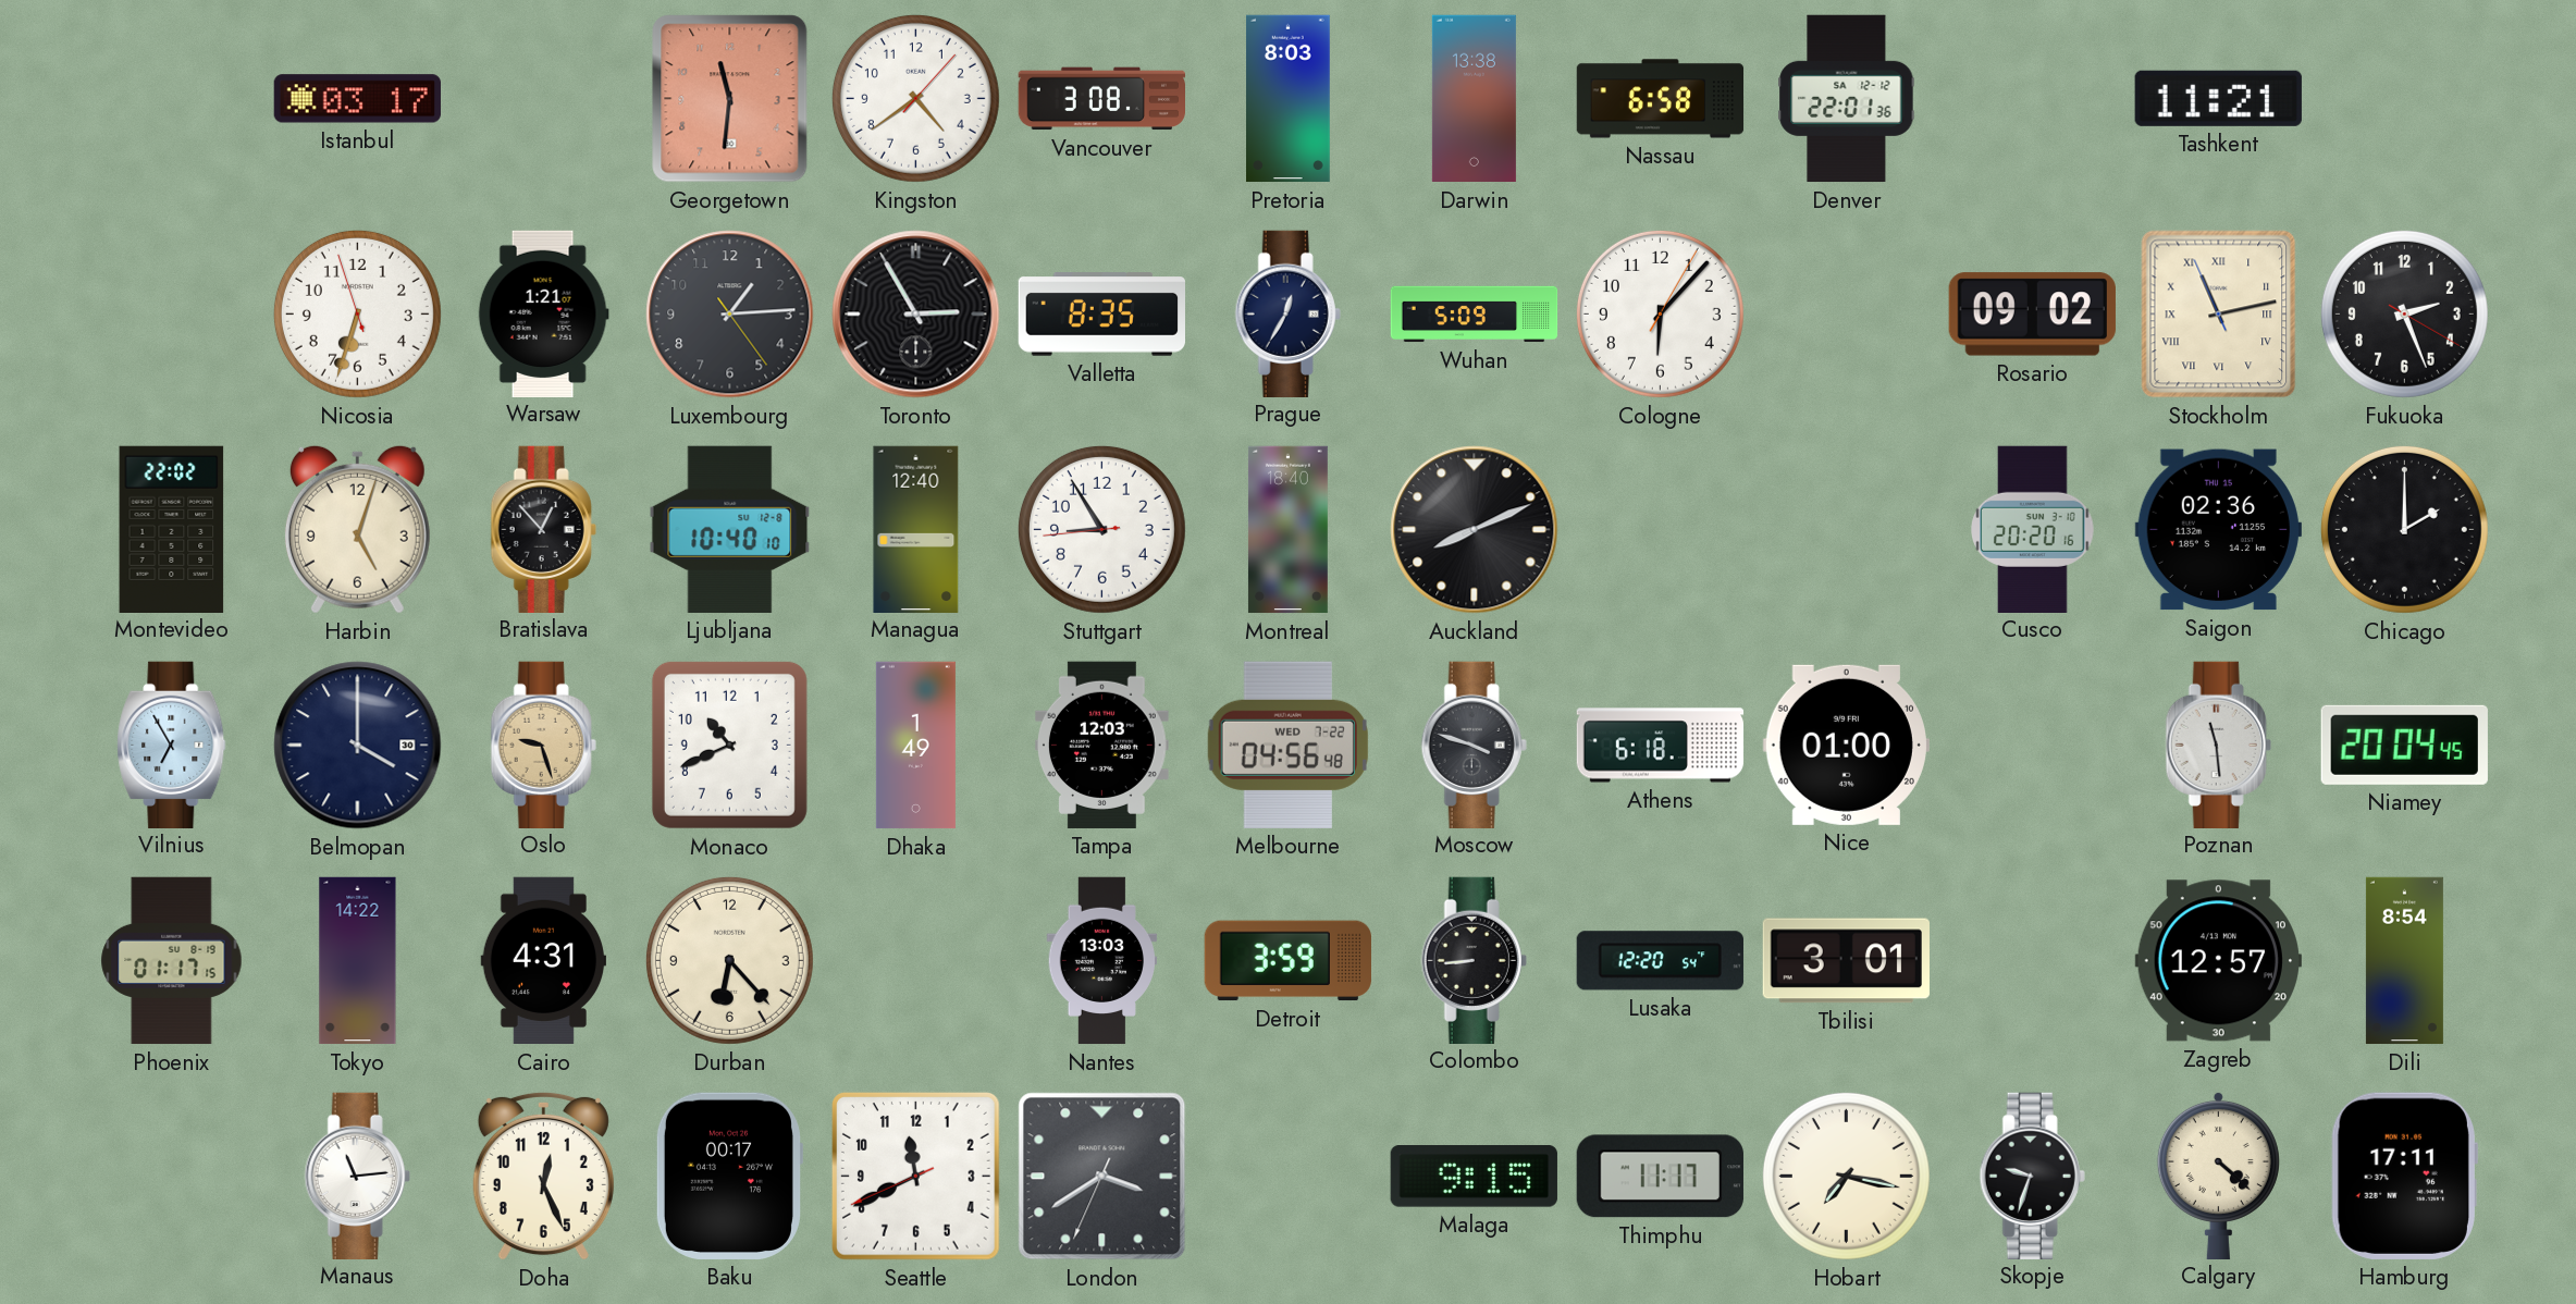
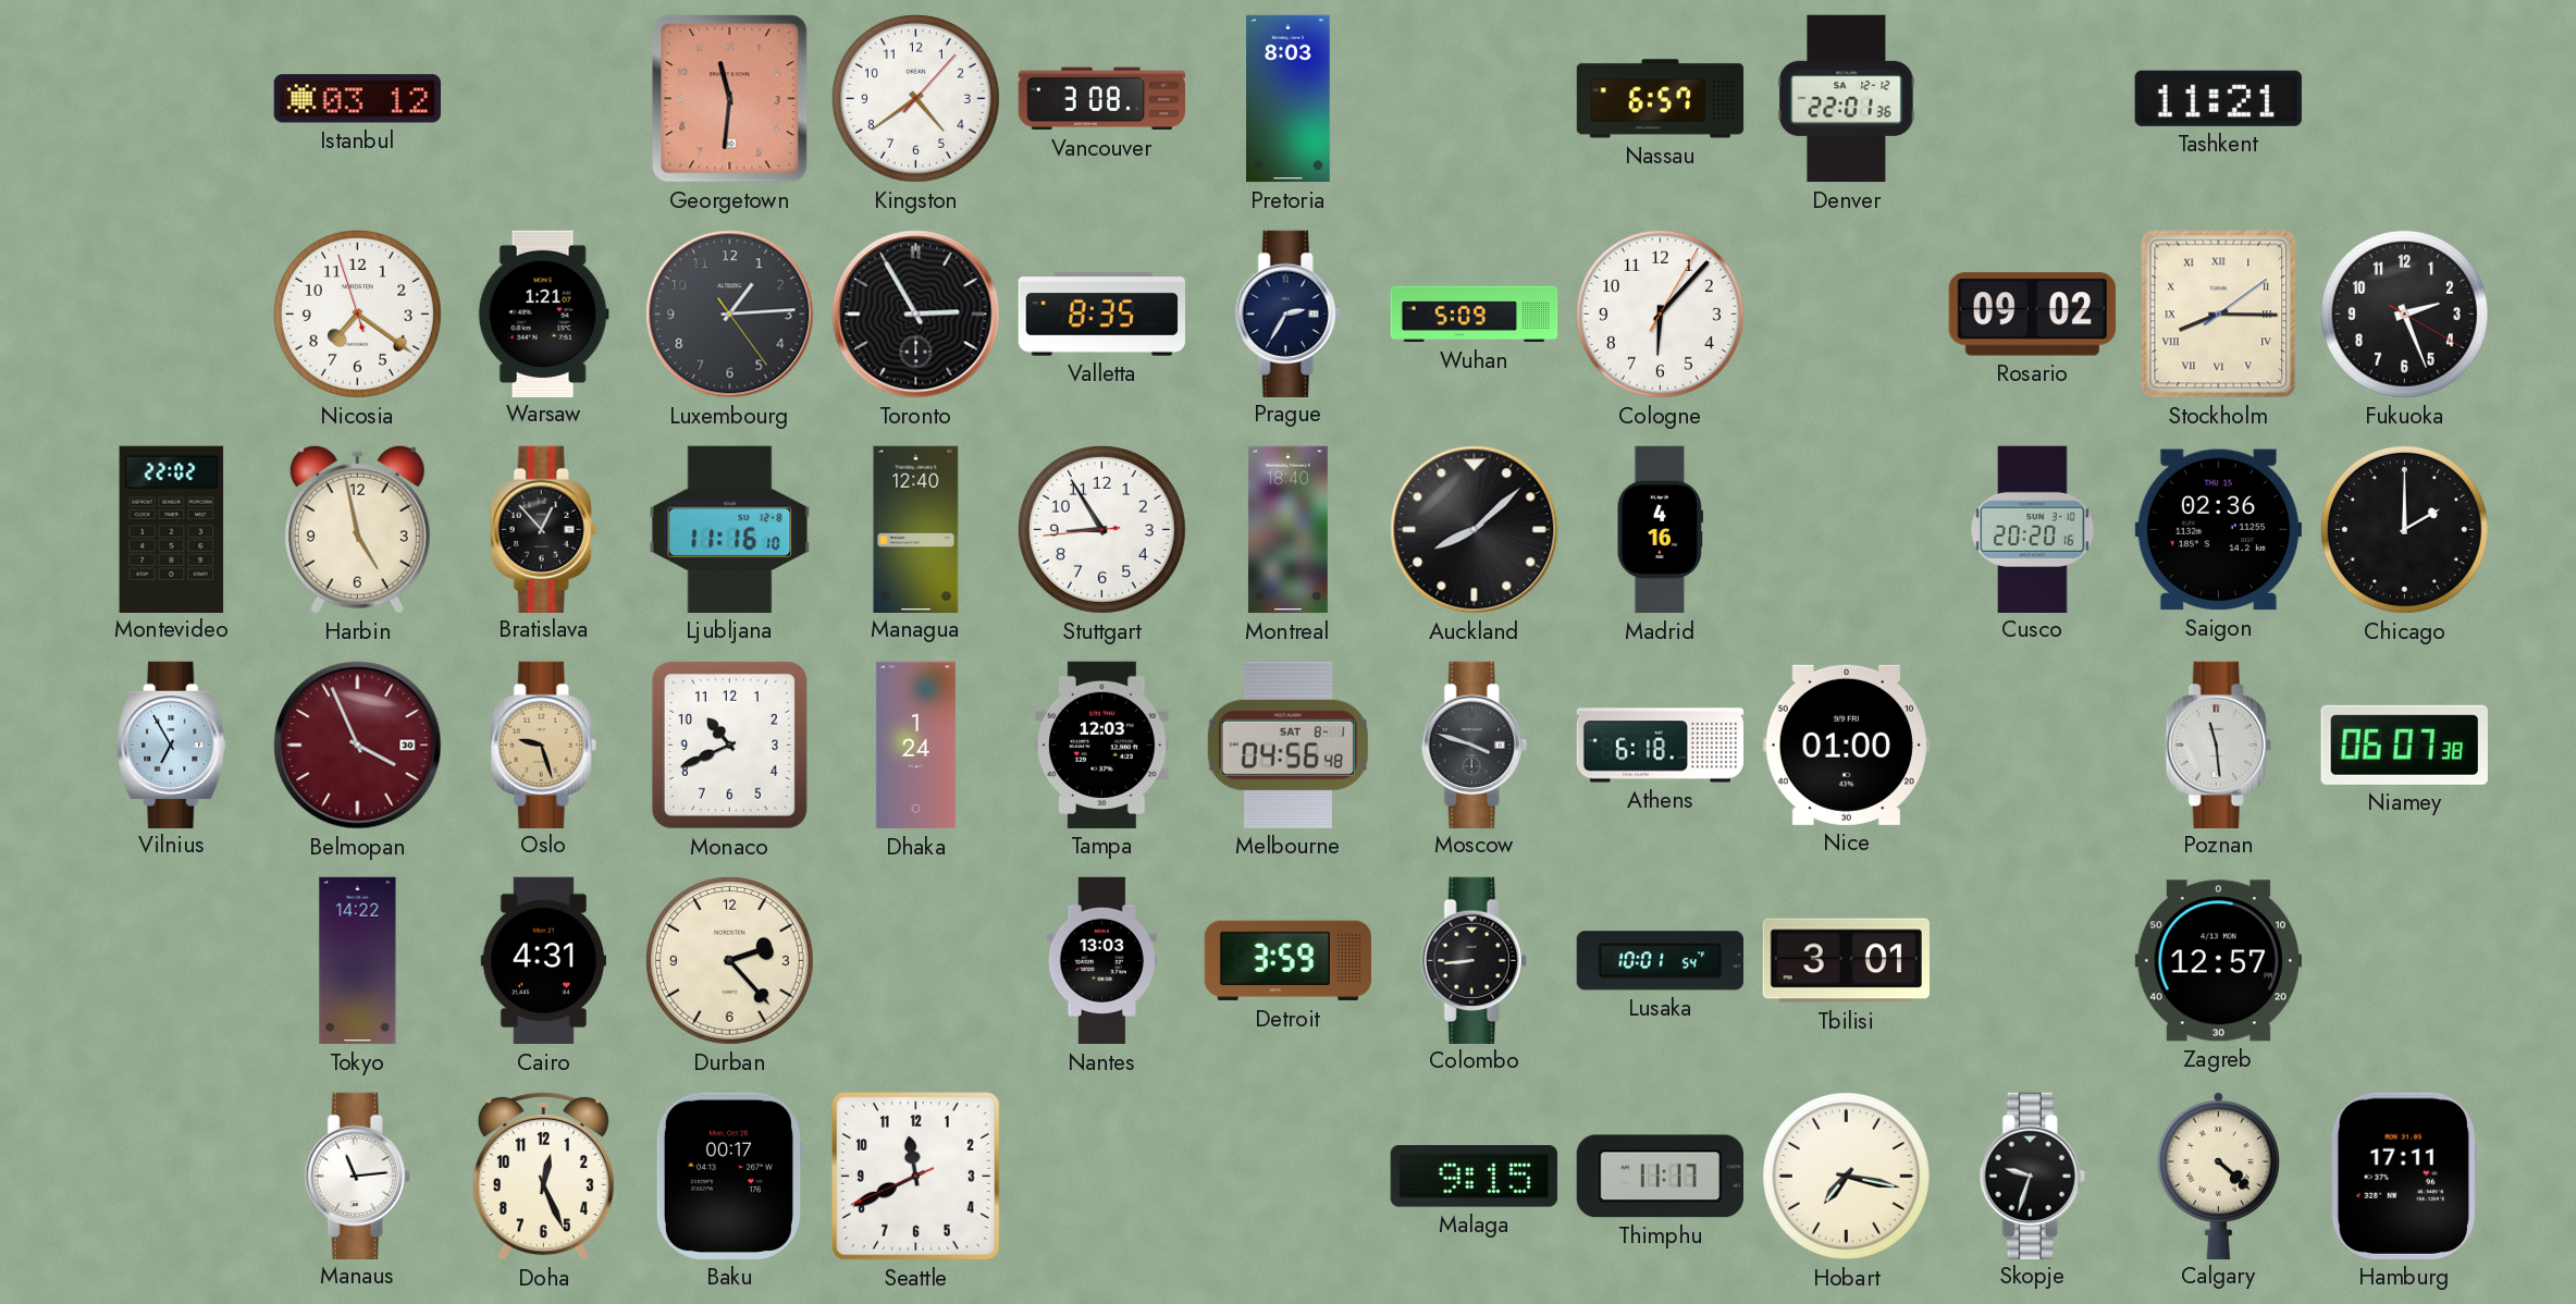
Istanbul: 03:17 -> 03:12 (357, 99)
Darwin: 13:38 -> none (1474, 99)
Nassau: 6:58 -> 6:57 (1661, 99)
Nicosia: 6:32 -> 7:20 (357, 313)
Prague: 12:35 -> 2:35 (1287, 313)
Stockholm: 11:12 -> 8:15 (2219, 315)
Harbin: 5:03 -> 4:58 (357, 529)
Ljubljana: 10:40 -> 11:16 (730, 529)
Auckland: 8:11 -> 8:08 (1475, 530)
Madrid: none -> 4:16 (1660, 530)
Belmopan: 4:00 -> 3:56 (358, 746)
Belmopan dial: navy -> burgundy (358, 746)
Dhaka: 1:49 -> 1:24 (915, 746)
Melbourne date: WED 7-22 -> SAT 8-1 (1287, 745)
Niamey: 20:04 -> 06:07 (2404, 745)
Phoenix: 01:17 -> none (172, 961)
Durban: 6:23 -> 2:23 (729, 960)
Lusaka: 12:20 -> 10:01 (1660, 961)
Dili: 8:54 -> none (2404, 961)
London: 3:39 -> none (1102, 1177)
